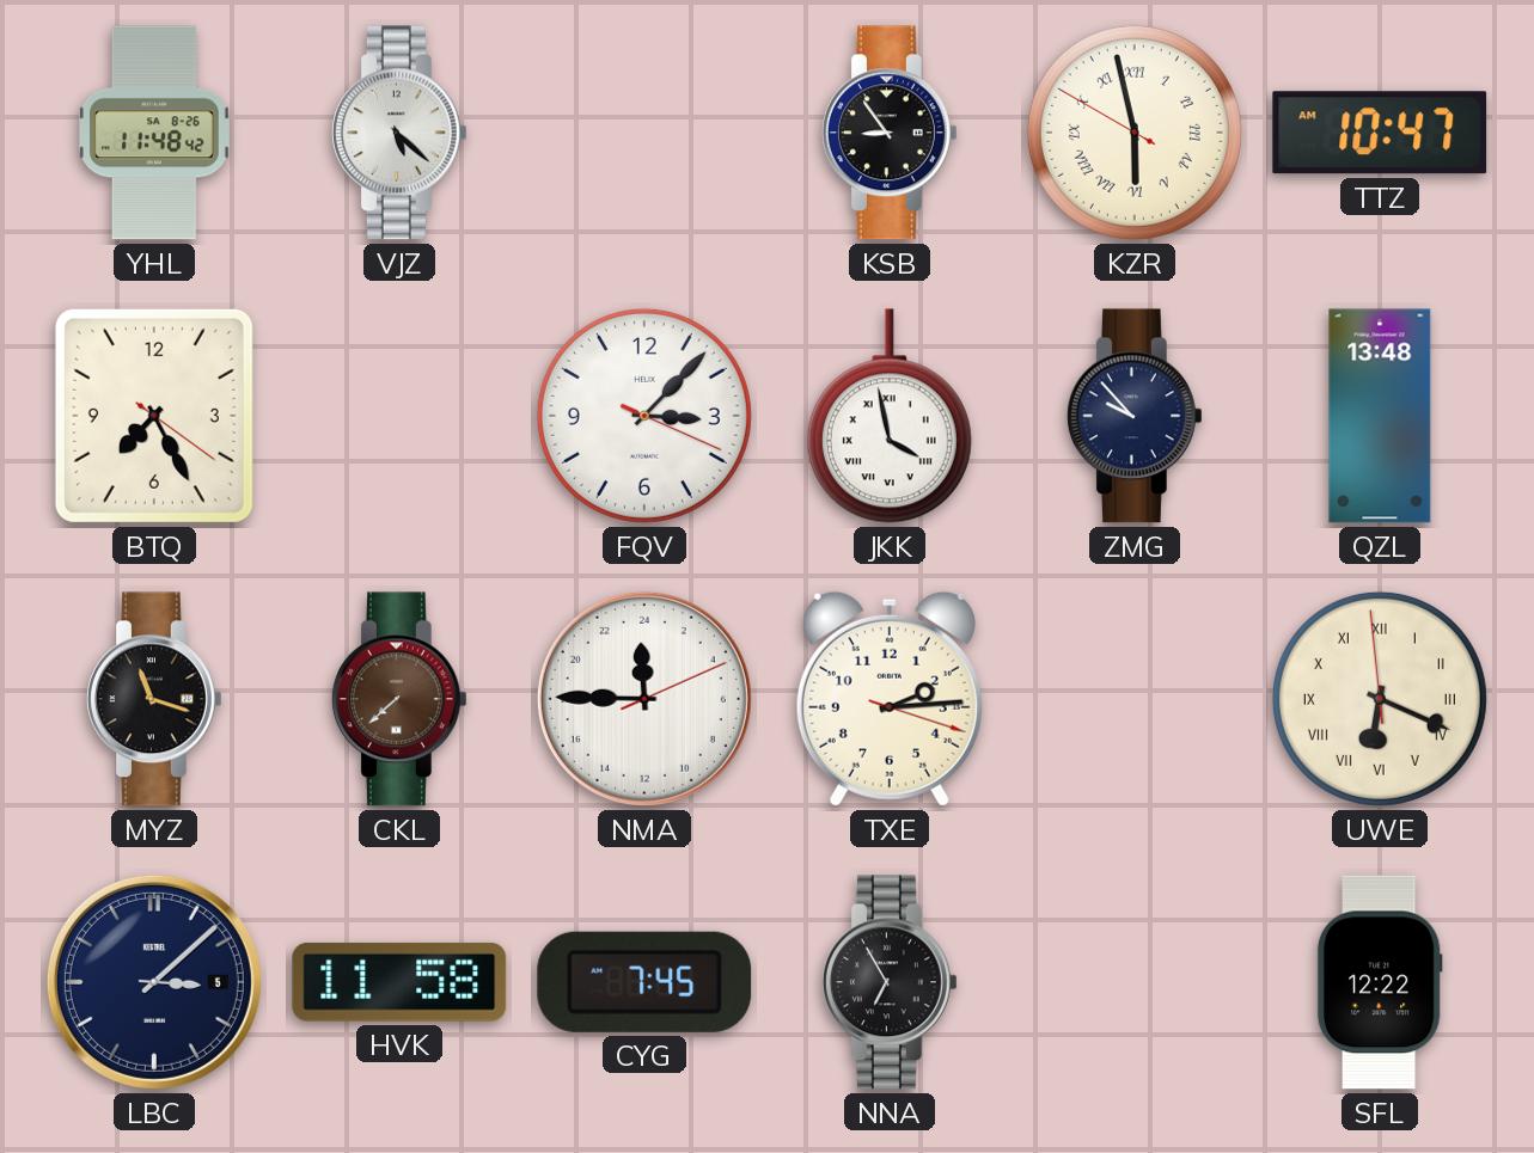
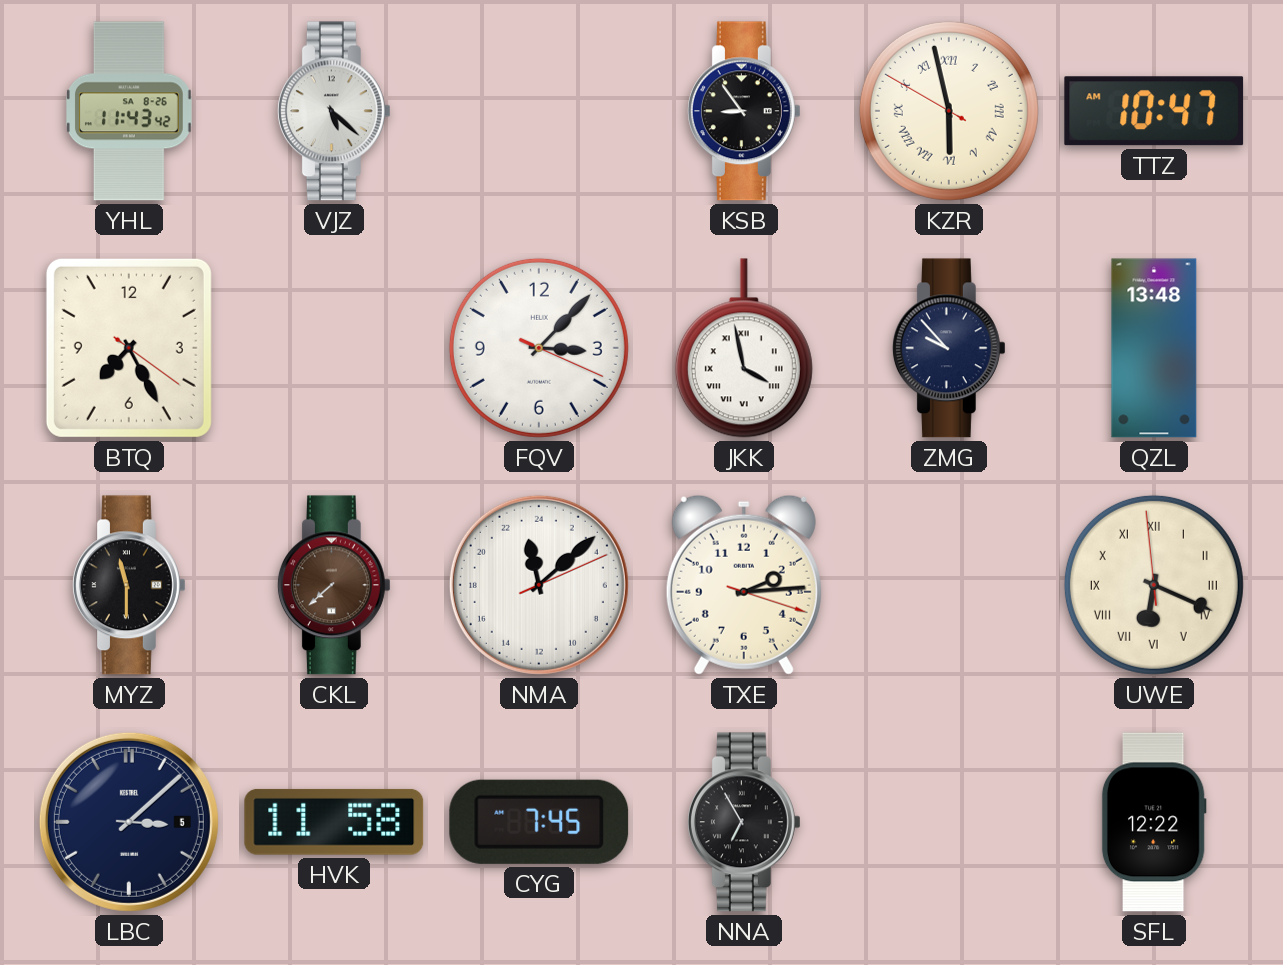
YHL: 11:48 -> 11:43 (129, 111)
MYZ: 11:18 -> 11:30 (129, 585)
NMA: 23:45 -> 23:08 (539, 585)
